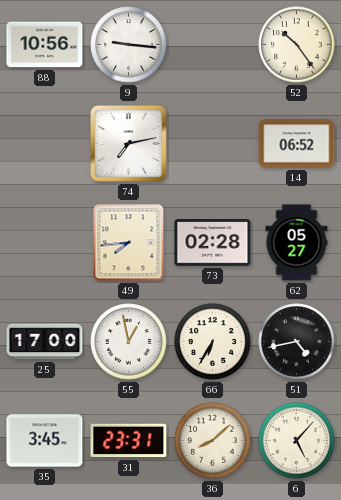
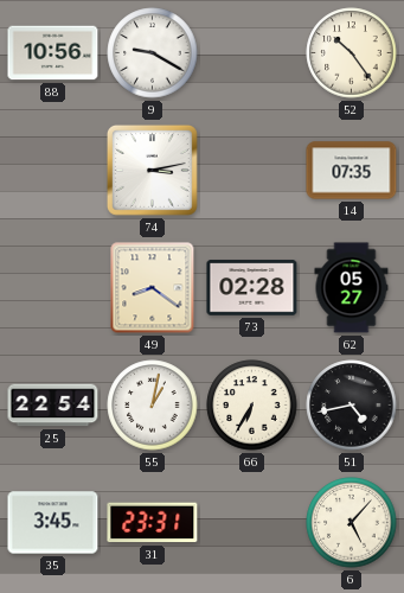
9: 9:16 -> 9:20 (153, 53)
74: 7:13 -> 3:13 (152, 170)
14: 06:52 -> 07:35 (352, 171)
49: 7:44 -> 8:21 (153, 288)
25: 17:00 -> 22:54 (53, 406)
55: 12:58 -> 1:02 (153, 406)
36: 8:08 -> none (213, 441)
